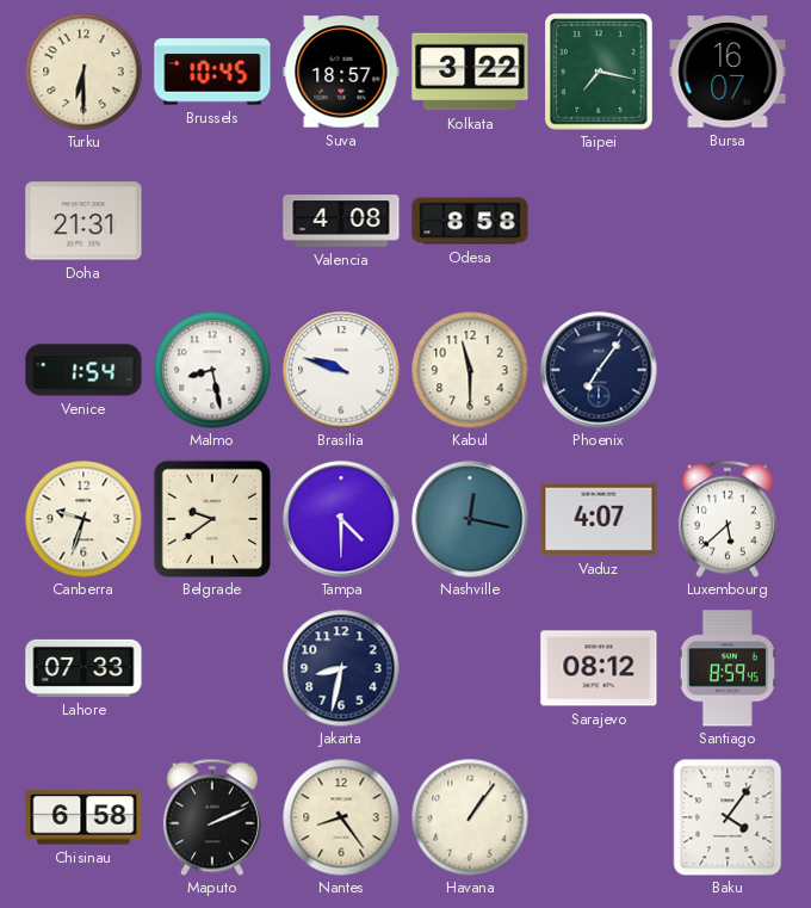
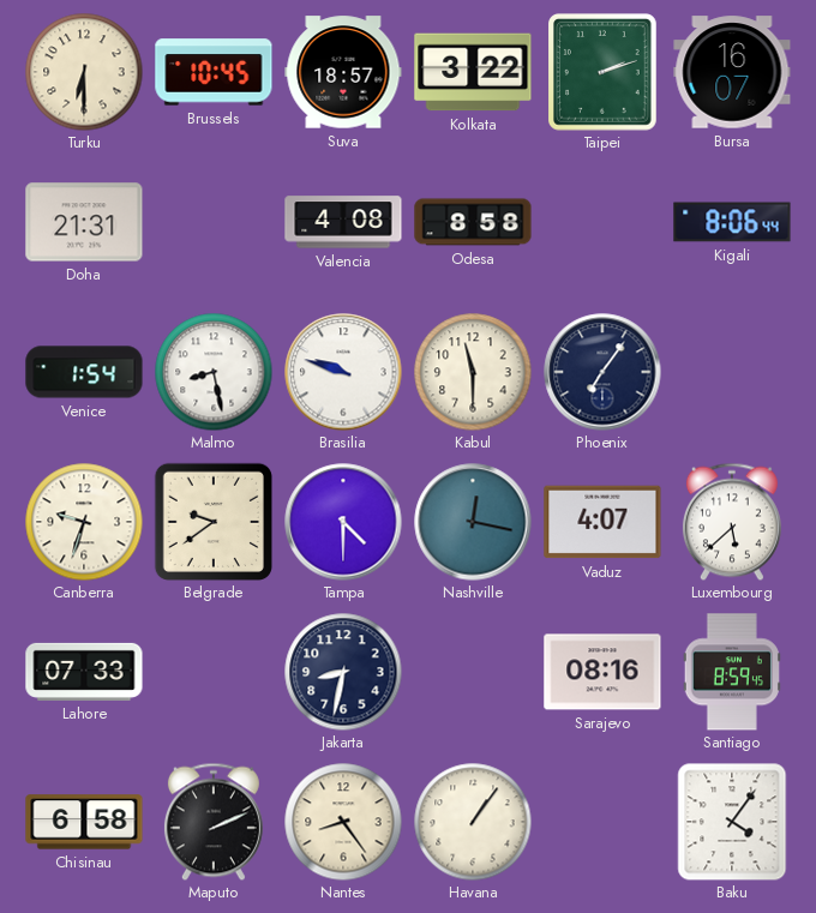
Taipei: 7:17 -> 2:12 (604, 73)
Kigali: none -> 8:06 (732, 222)
Sarajevo: 08:12 -> 08:16 (602, 672)
